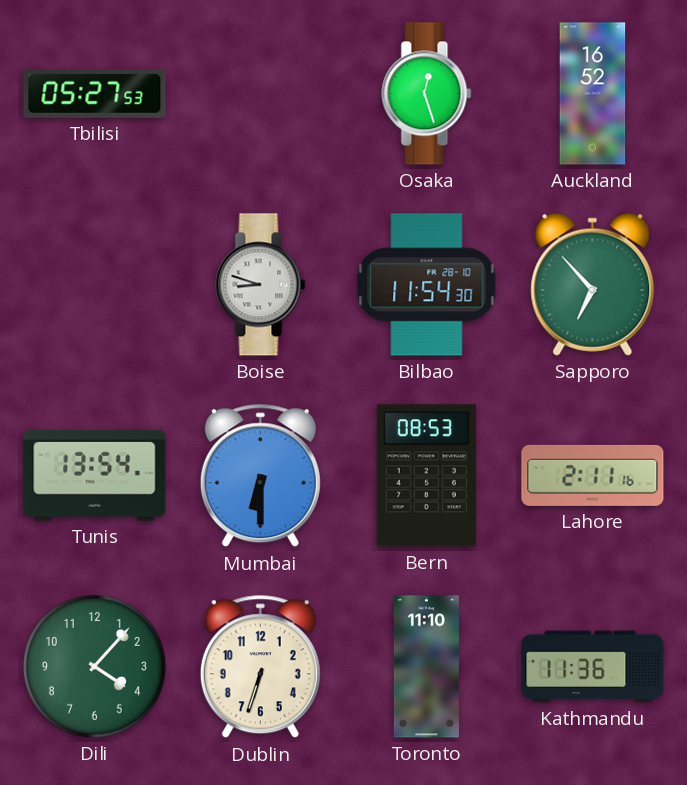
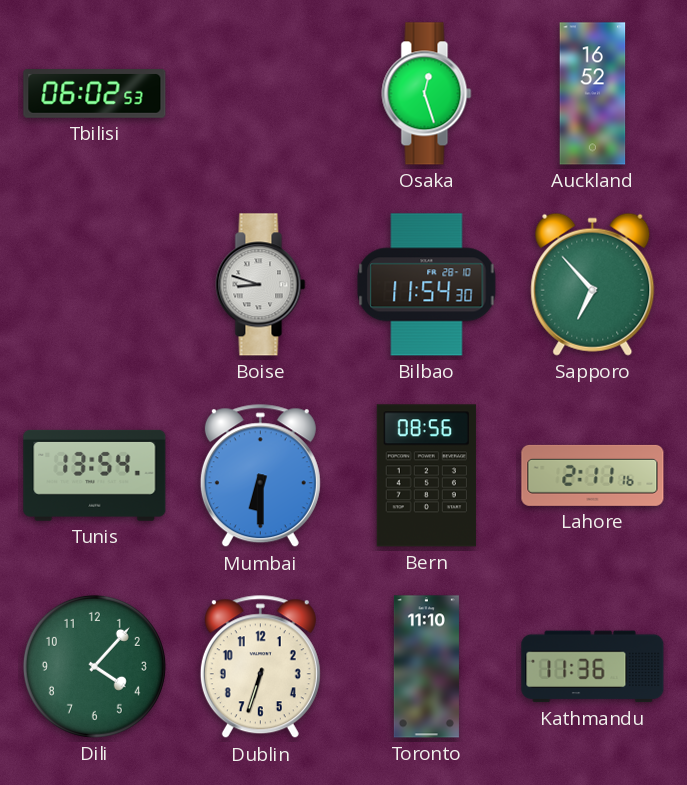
Tbilisi: 05:27 -> 06:02 (95, 94)
Bern: 08:53 -> 08:56 (426, 476)
